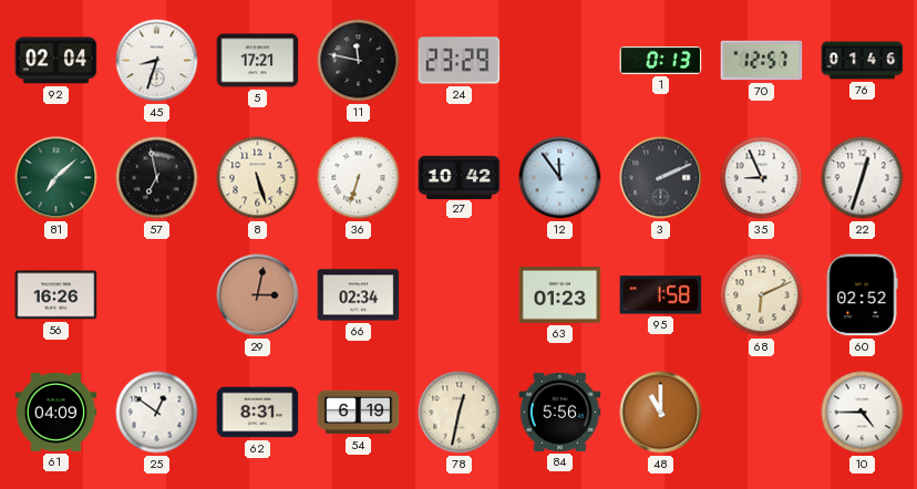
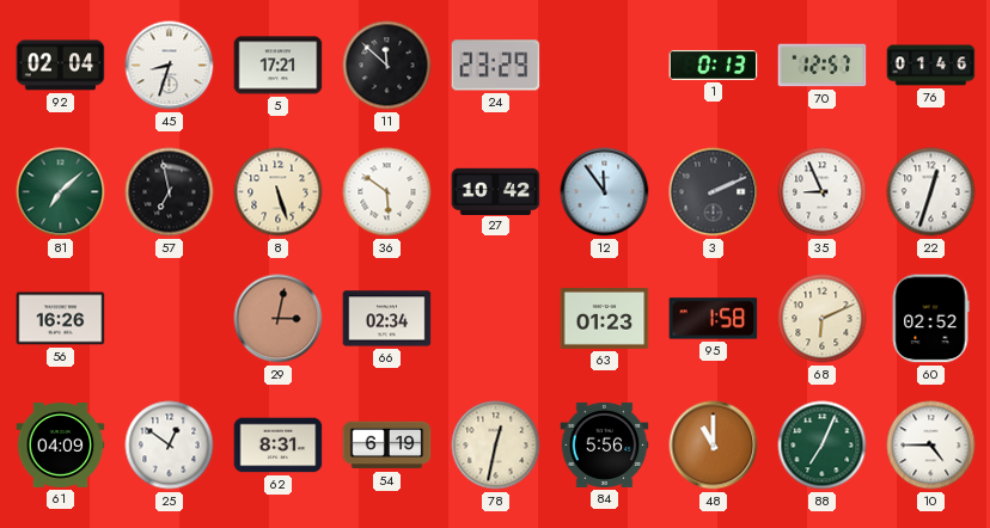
11: 11:47 -> 11:52 (387, 66)
36: 6:33 -> 5:51 (387, 192)
88: none -> 7:04 (823, 446)
